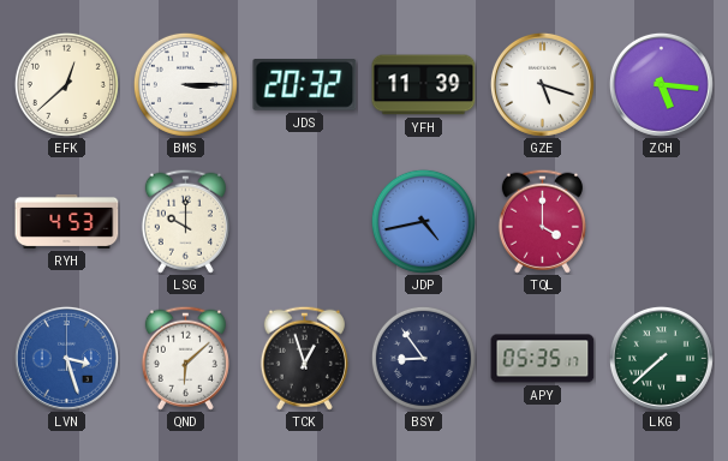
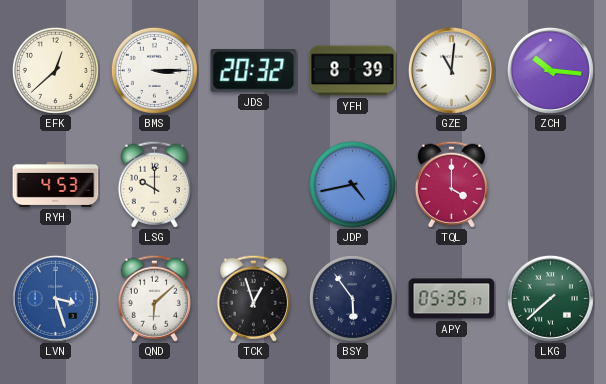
YFH: 11:39 -> 8:39 (353, 71)
GZE: 5:18 -> 11:01 (451, 70)
ZCH: 5:16 -> 10:16 (550, 70)
BSY: 8:54 -> 5:54 (352, 298)
